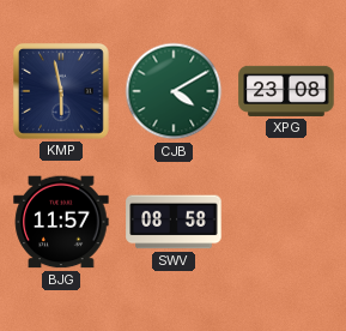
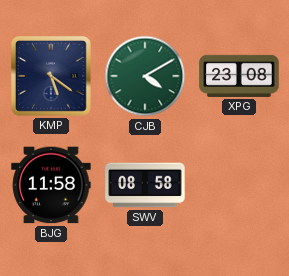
KMP: 5:58 -> 5:21 (51, 76)
BJG: 11:57 -> 11:58 (51, 185)
